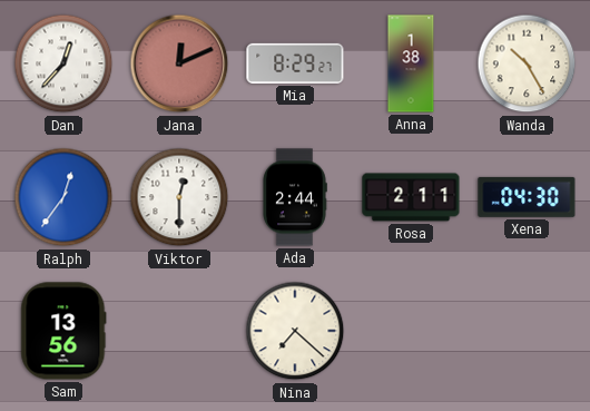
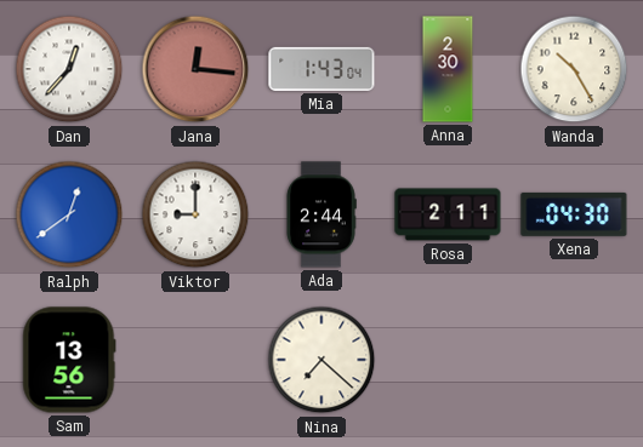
Jana: 12:11 -> 12:16 (195, 69)
Mia: 8:29 -> 1:43 (321, 69)
Anna: 1:38 -> 2:30 (448, 69)
Ralph: 12:36 -> 12:39 (69, 214)
Viktor: 12:30 -> 9:00 (195, 214)
